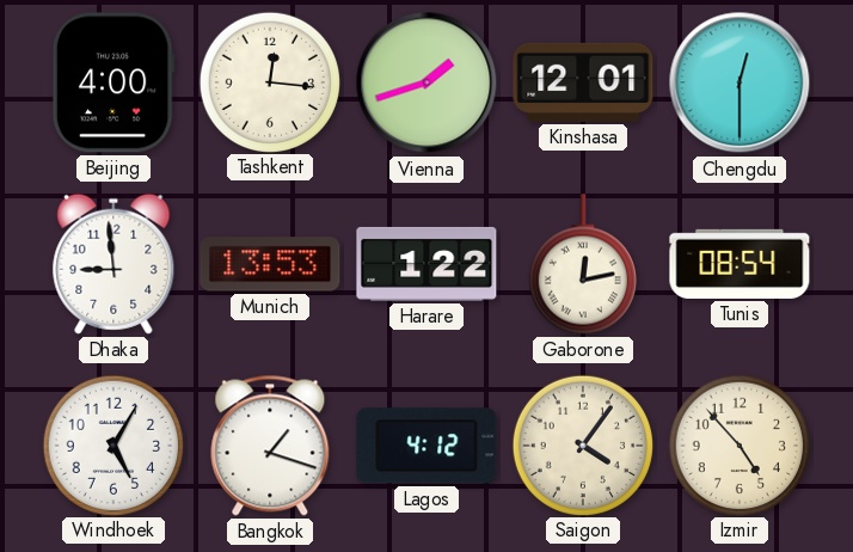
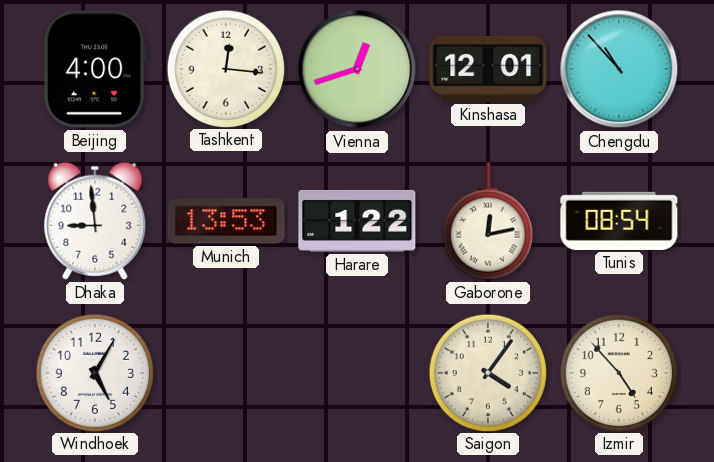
Vienna: 1:42 -> 12:42 (357, 69)
Chengdu: 12:30 -> 10:53 (619, 69)
Bangkok: 1:18 -> none (270, 446)
Lagos: 4:12 -> none (426, 446)
